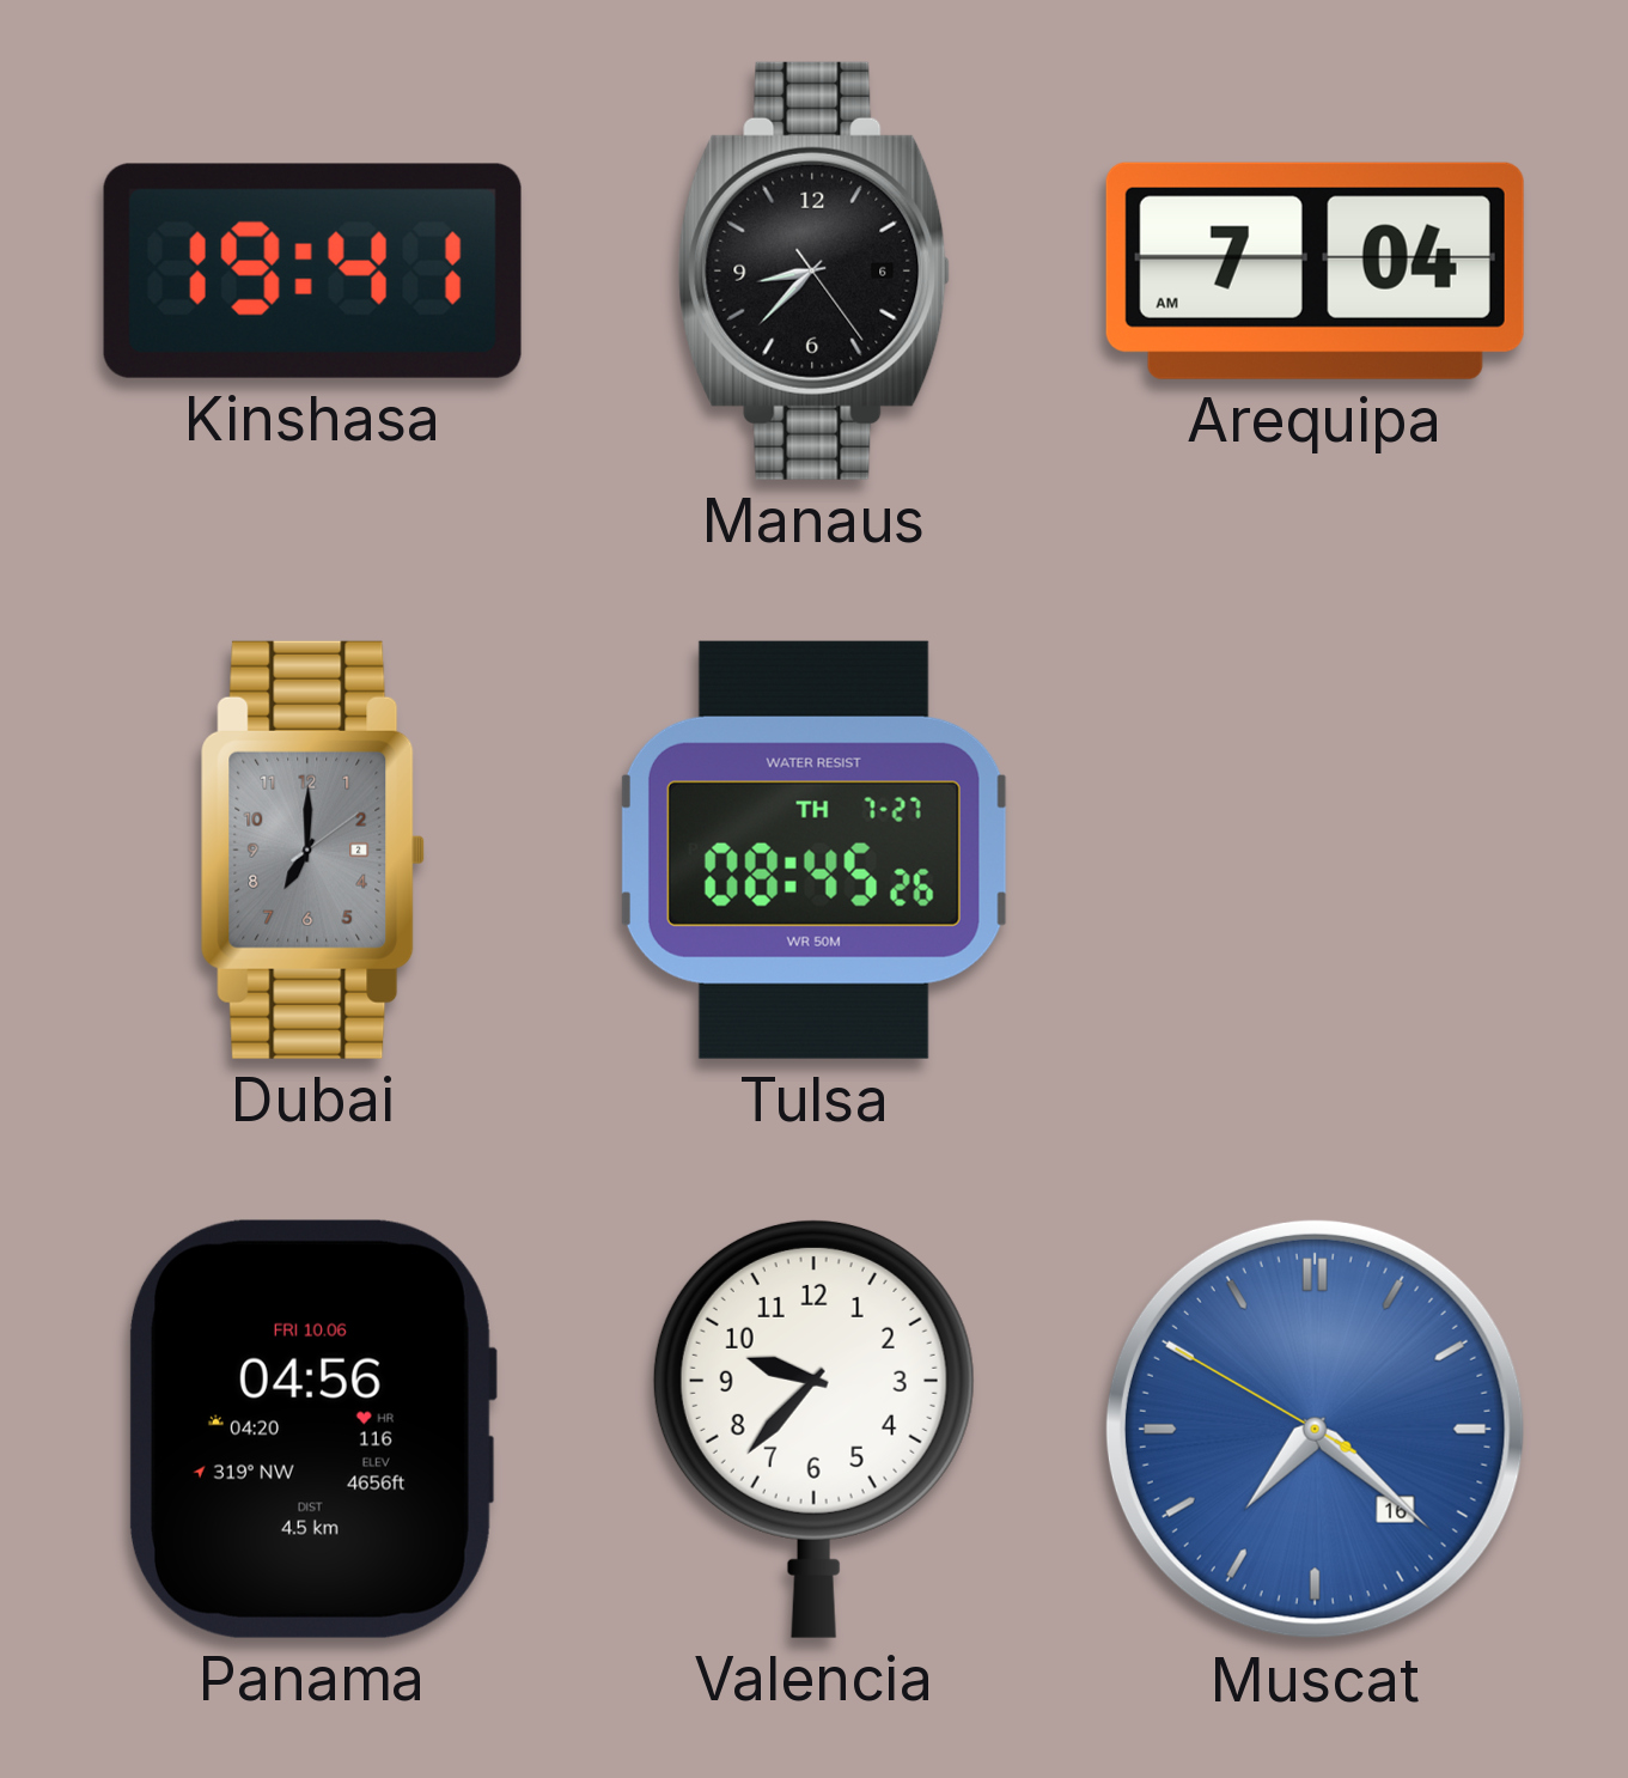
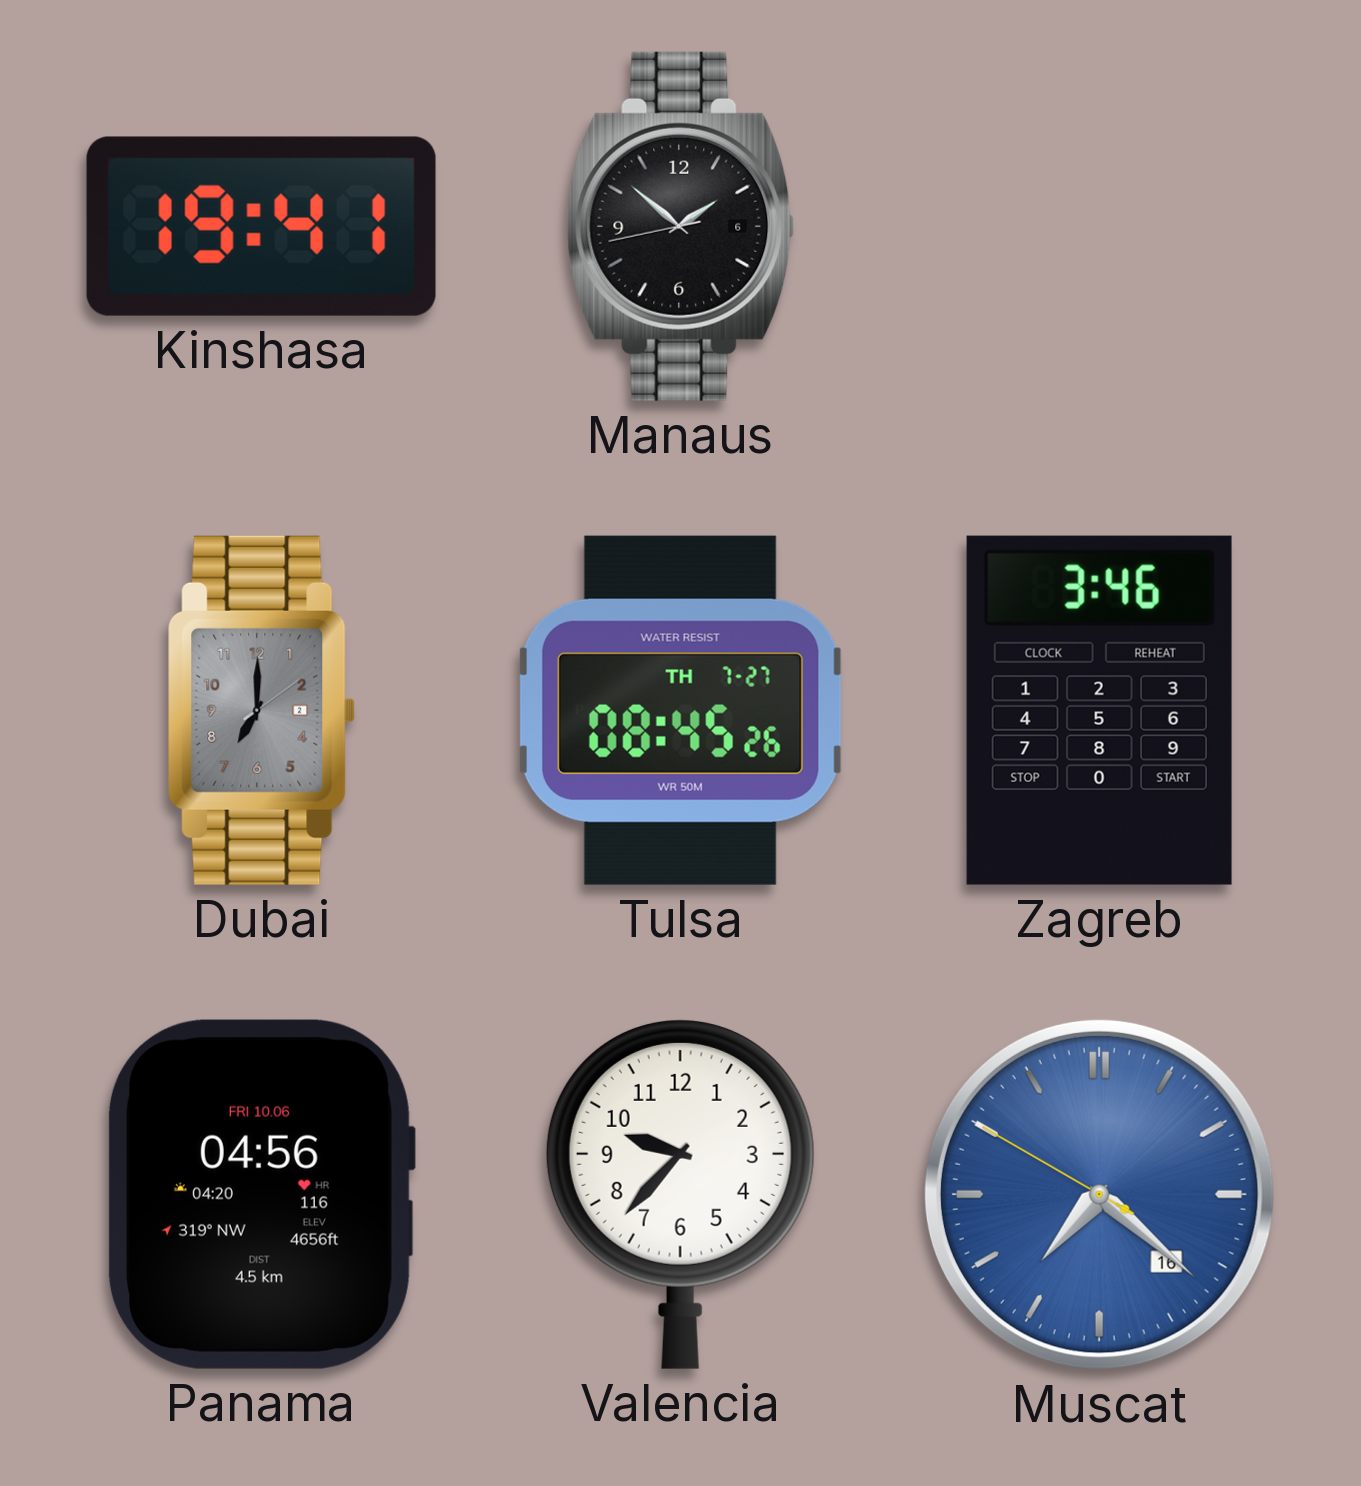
Manaus: 8:37 -> 1:51 (681, 226)
Arequipa: 7:04 -> none (1315, 270)
Zagreb: none -> 3:46 (1099, 710)
